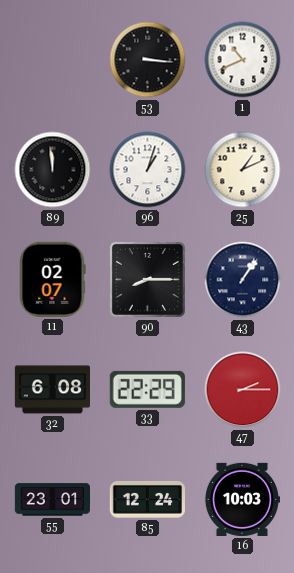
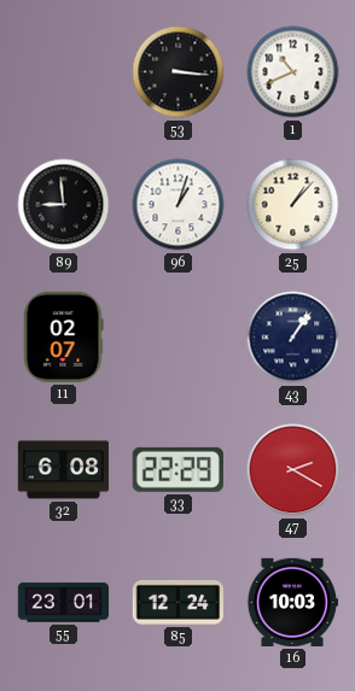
89: 11:59 -> 8:59 (64, 205)
25: 1:11 -> 1:07 (293, 205)
90: 8:15 -> none (147, 279)
47: 2:15 -> 2:20 (293, 470)
